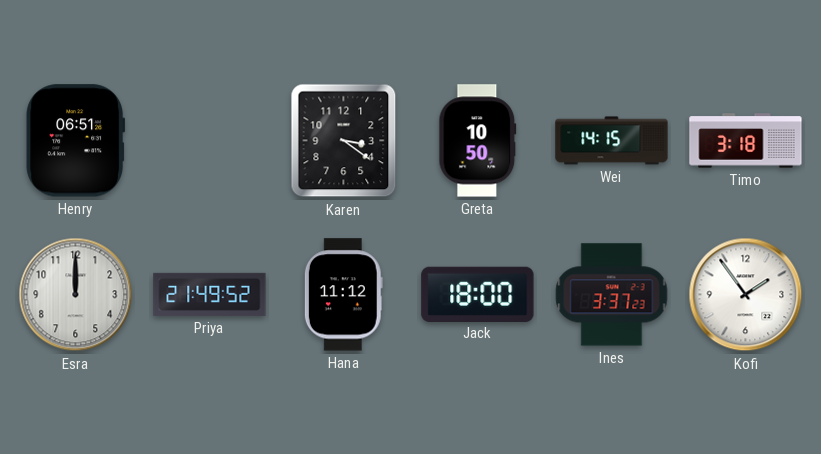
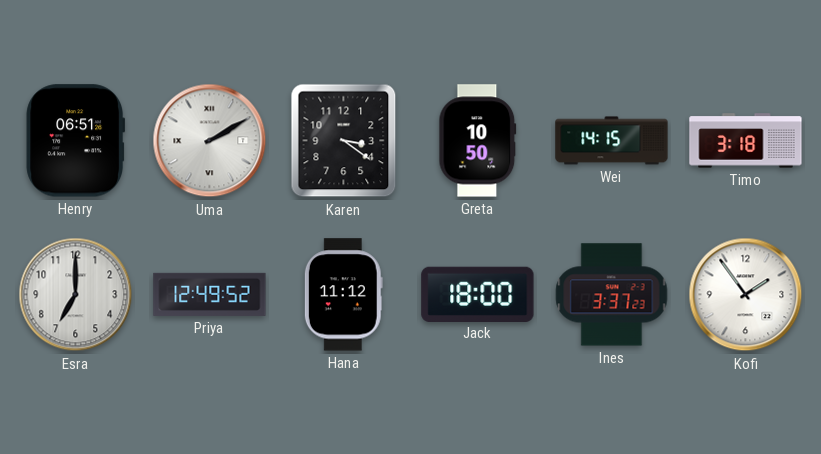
Uma: none -> 2:10 (210, 141)
Esra: 12:00 -> 7:00 (76, 295)
Priya: 21:49 -> 12:49 (210, 294)
